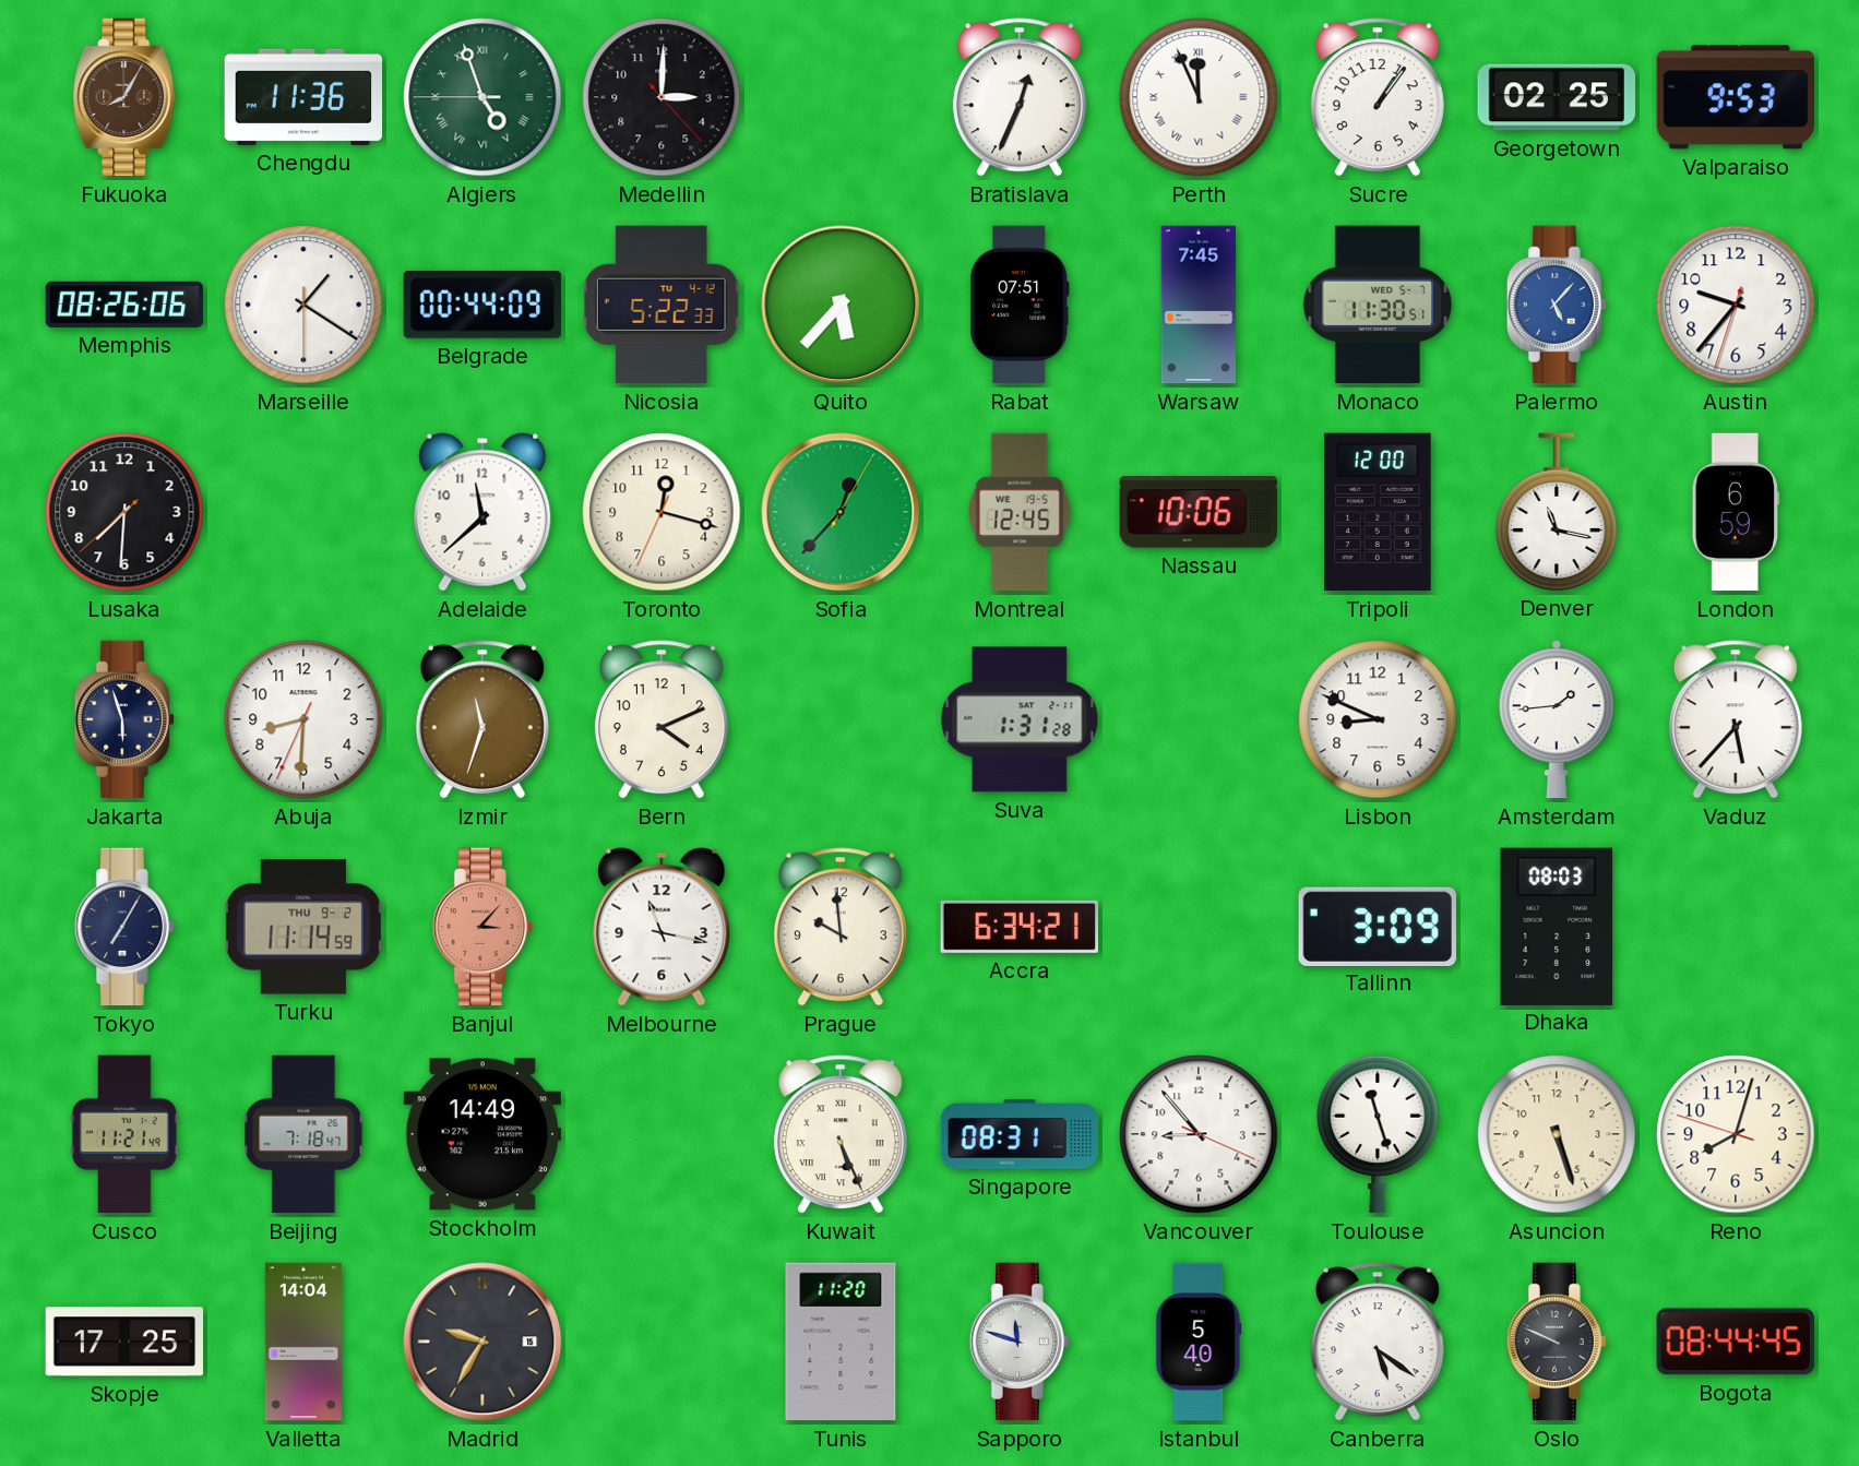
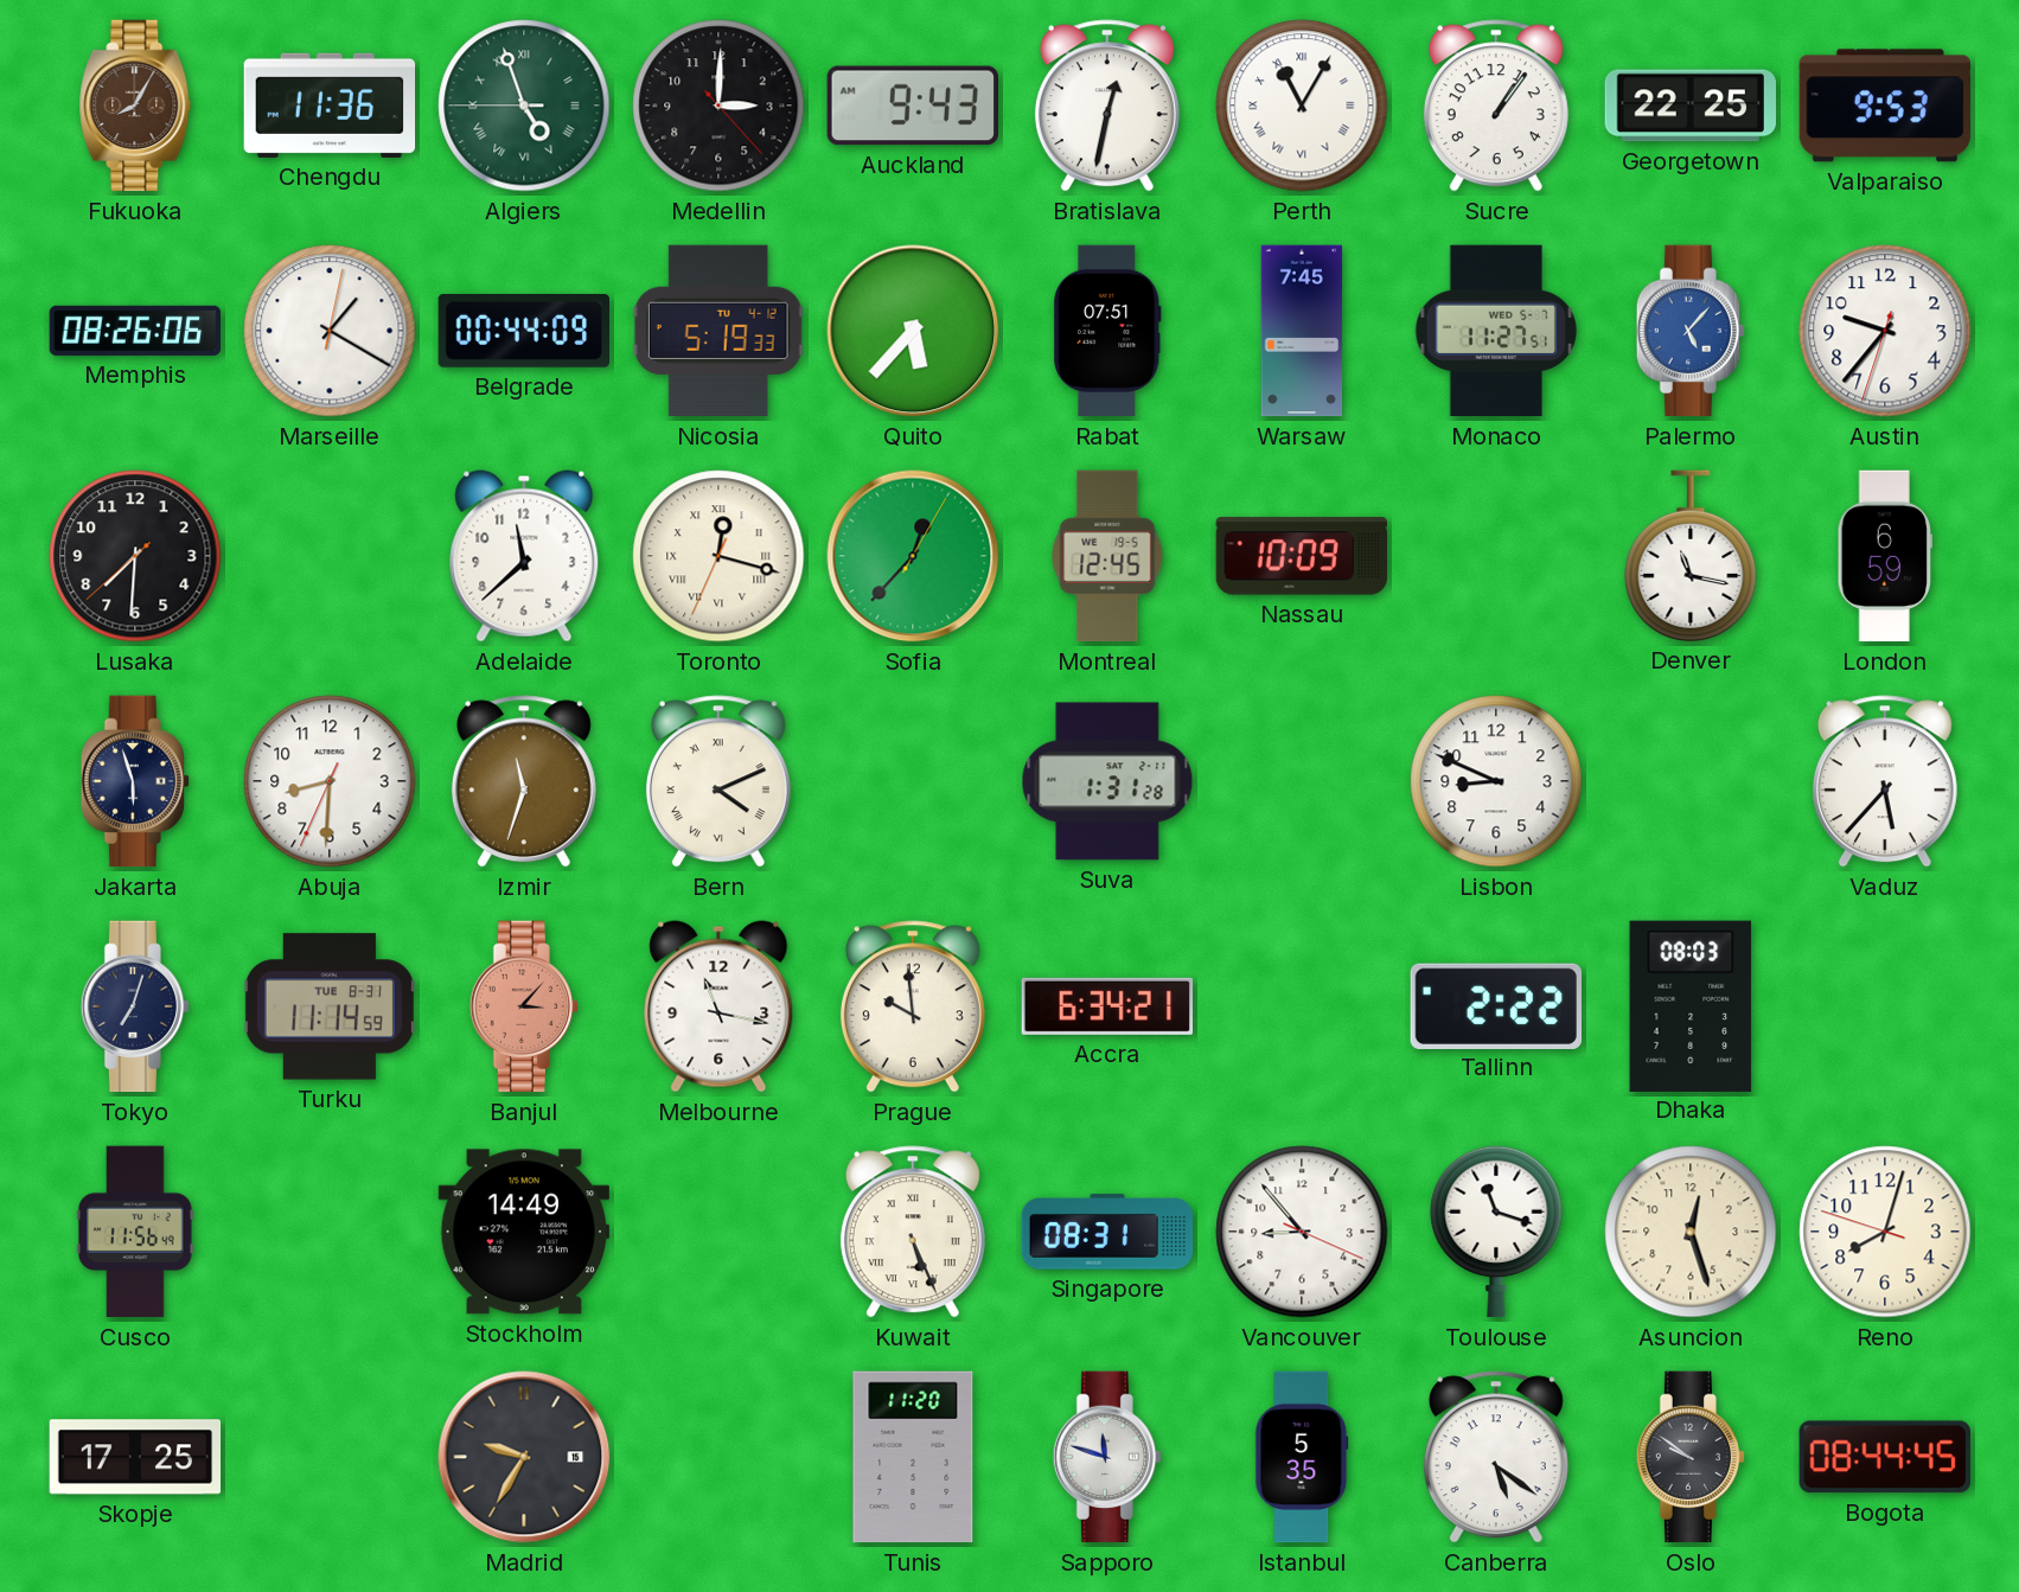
Auckland: none -> 9:43 (912, 106)
Bratislava: 12:34 -> 12:32 (1107, 106)
Perth: 11:56 -> 11:05 (1302, 106)
Georgetown: 02:25 -> 22:25 (1689, 106)
Marseille: 1:20:30 -> 1:20:02 (330, 331)
Nicosia: 5:22 -> 5:19 (718, 331)
Monaco: 11:30 -> 11:27 (1496, 331)
Toronto numerals: Arabic -> Roman (718, 556)
Nassau: 10:06 -> 10:09 (1302, 556)
Tripoli: 12:00 -> none (1378, 512)
Bern numerals: Arabic -> Roman (718, 781)
Amsterdam: 1:44 -> none (1557, 719)
Tokyo: 7:05 -> 7:03 (134, 1006)
Turku date: THU 9-2 -> TUE 8-31 (330, 1006)
Tallinn: 3:09 -> 2:22 (1495, 1005)
Cusco: 11:21 -> 11:56 (135, 1232)
Beijing: 7:18 -> none (303, 1134)
Toulouse: 11:27 -> 11:18 (1496, 1232)
Asuncion: 5:27 -> 12:27 (1691, 1232)
Valletta: 14:04 -> none (303, 1342)
Istanbul: 5:40 -> 5:35 (1302, 1457)
Oslo: 9:49 -> 9:51 (1689, 1457)
